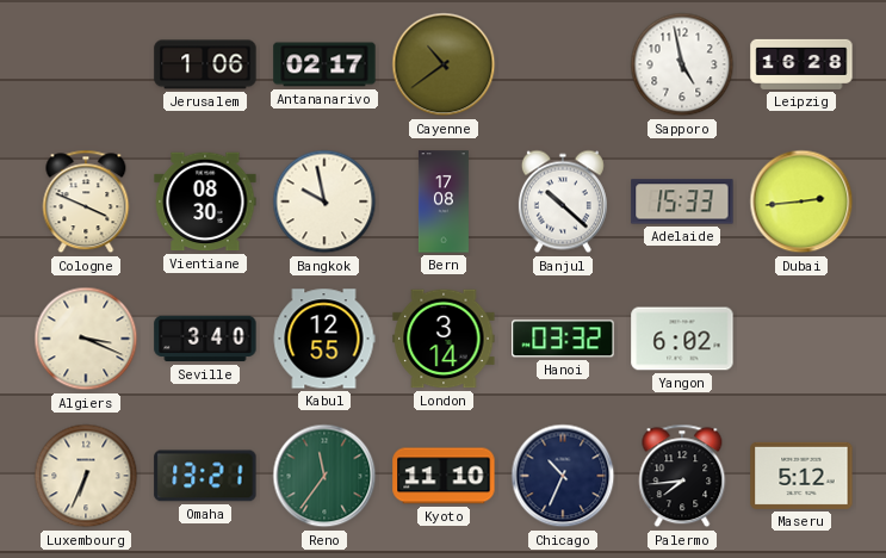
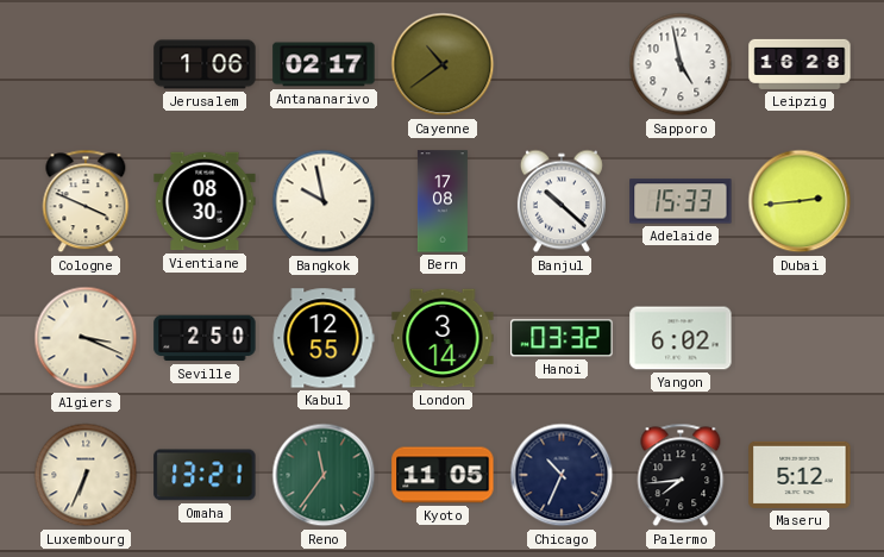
Seville: 3:40 -> 2:50 (205, 338)
Kyoto: 11:10 -> 11:05 (443, 475)
